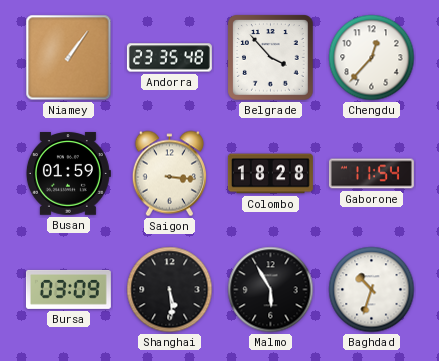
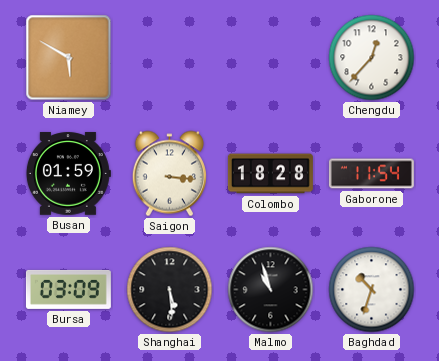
Niamey: 1:06 -> 5:50 (69, 58)
Andorra: 23:35 -> none (169, 58)
Belgrade: 3:53 -> none (271, 58)
Malmo: 5:55 -> 10:57 (271, 290)
